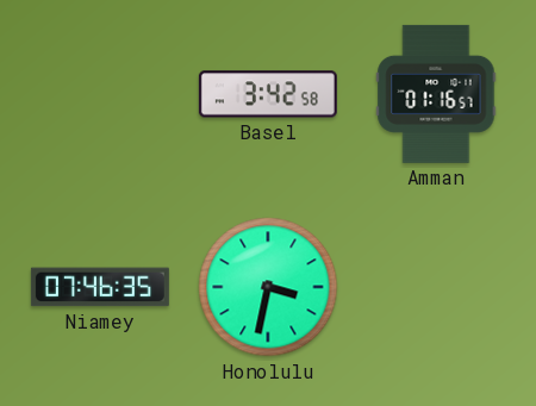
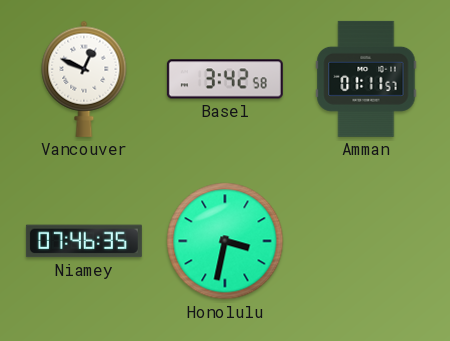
Vancouver: none -> 12:49 (84, 79)
Amman: 01:16 -> 01:11 (366, 79)
